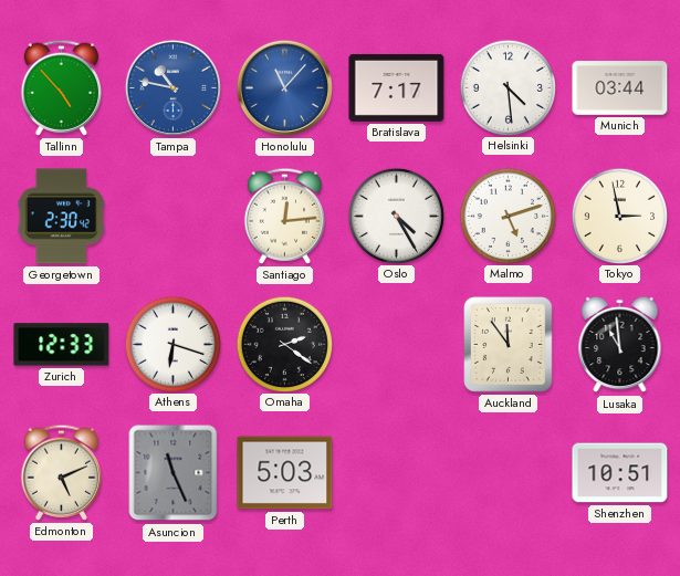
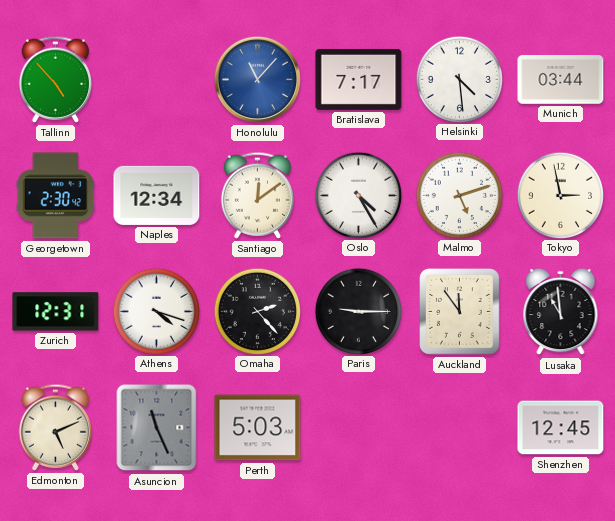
Tampa: 10:47 -> none (172, 87)
Naples: none -> 12:34 (157, 195)
Santiago: 12:14 -> 12:09 (257, 195)
Zurich: 12:33 -> 12:31 (56, 312)
Athens: 6:18 -> 4:18 (156, 311)
Omaha: 2:21 -> 2:23 (257, 311)
Paris: none -> 9:15 (358, 311)
Shenzhen: 10:51 -> 12:45 (561, 428)
